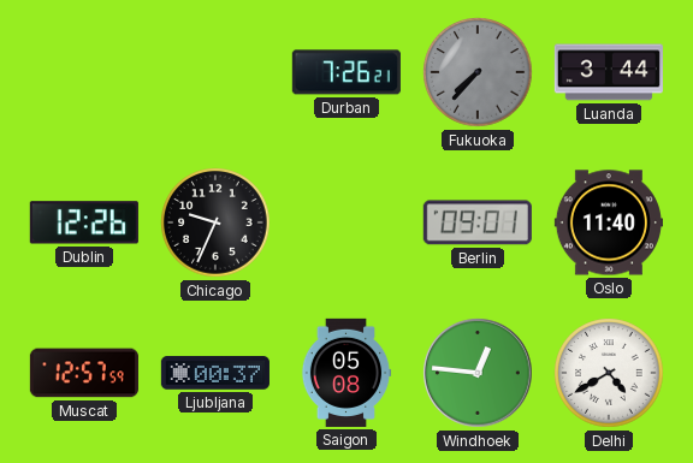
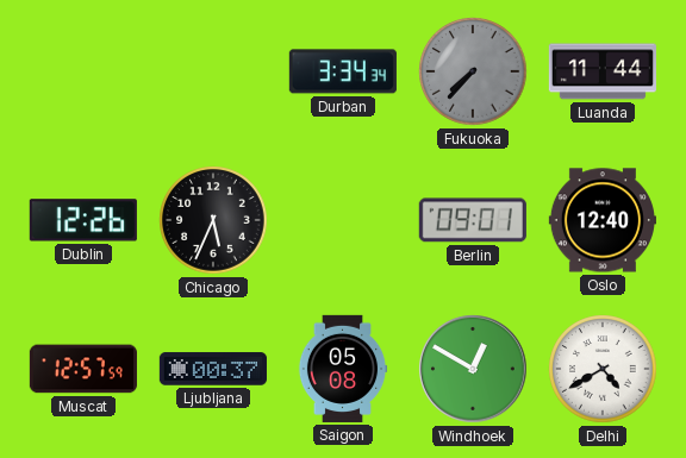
Durban: 7:26 -> 3:34 (343, 71)
Luanda: 3:44 -> 11:44 (603, 71)
Chicago: 9:34 -> 5:34 (213, 220)
Oslo: 11:40 -> 12:40 (603, 220)
Windhoek: 12:46 -> 12:50 (473, 369)
